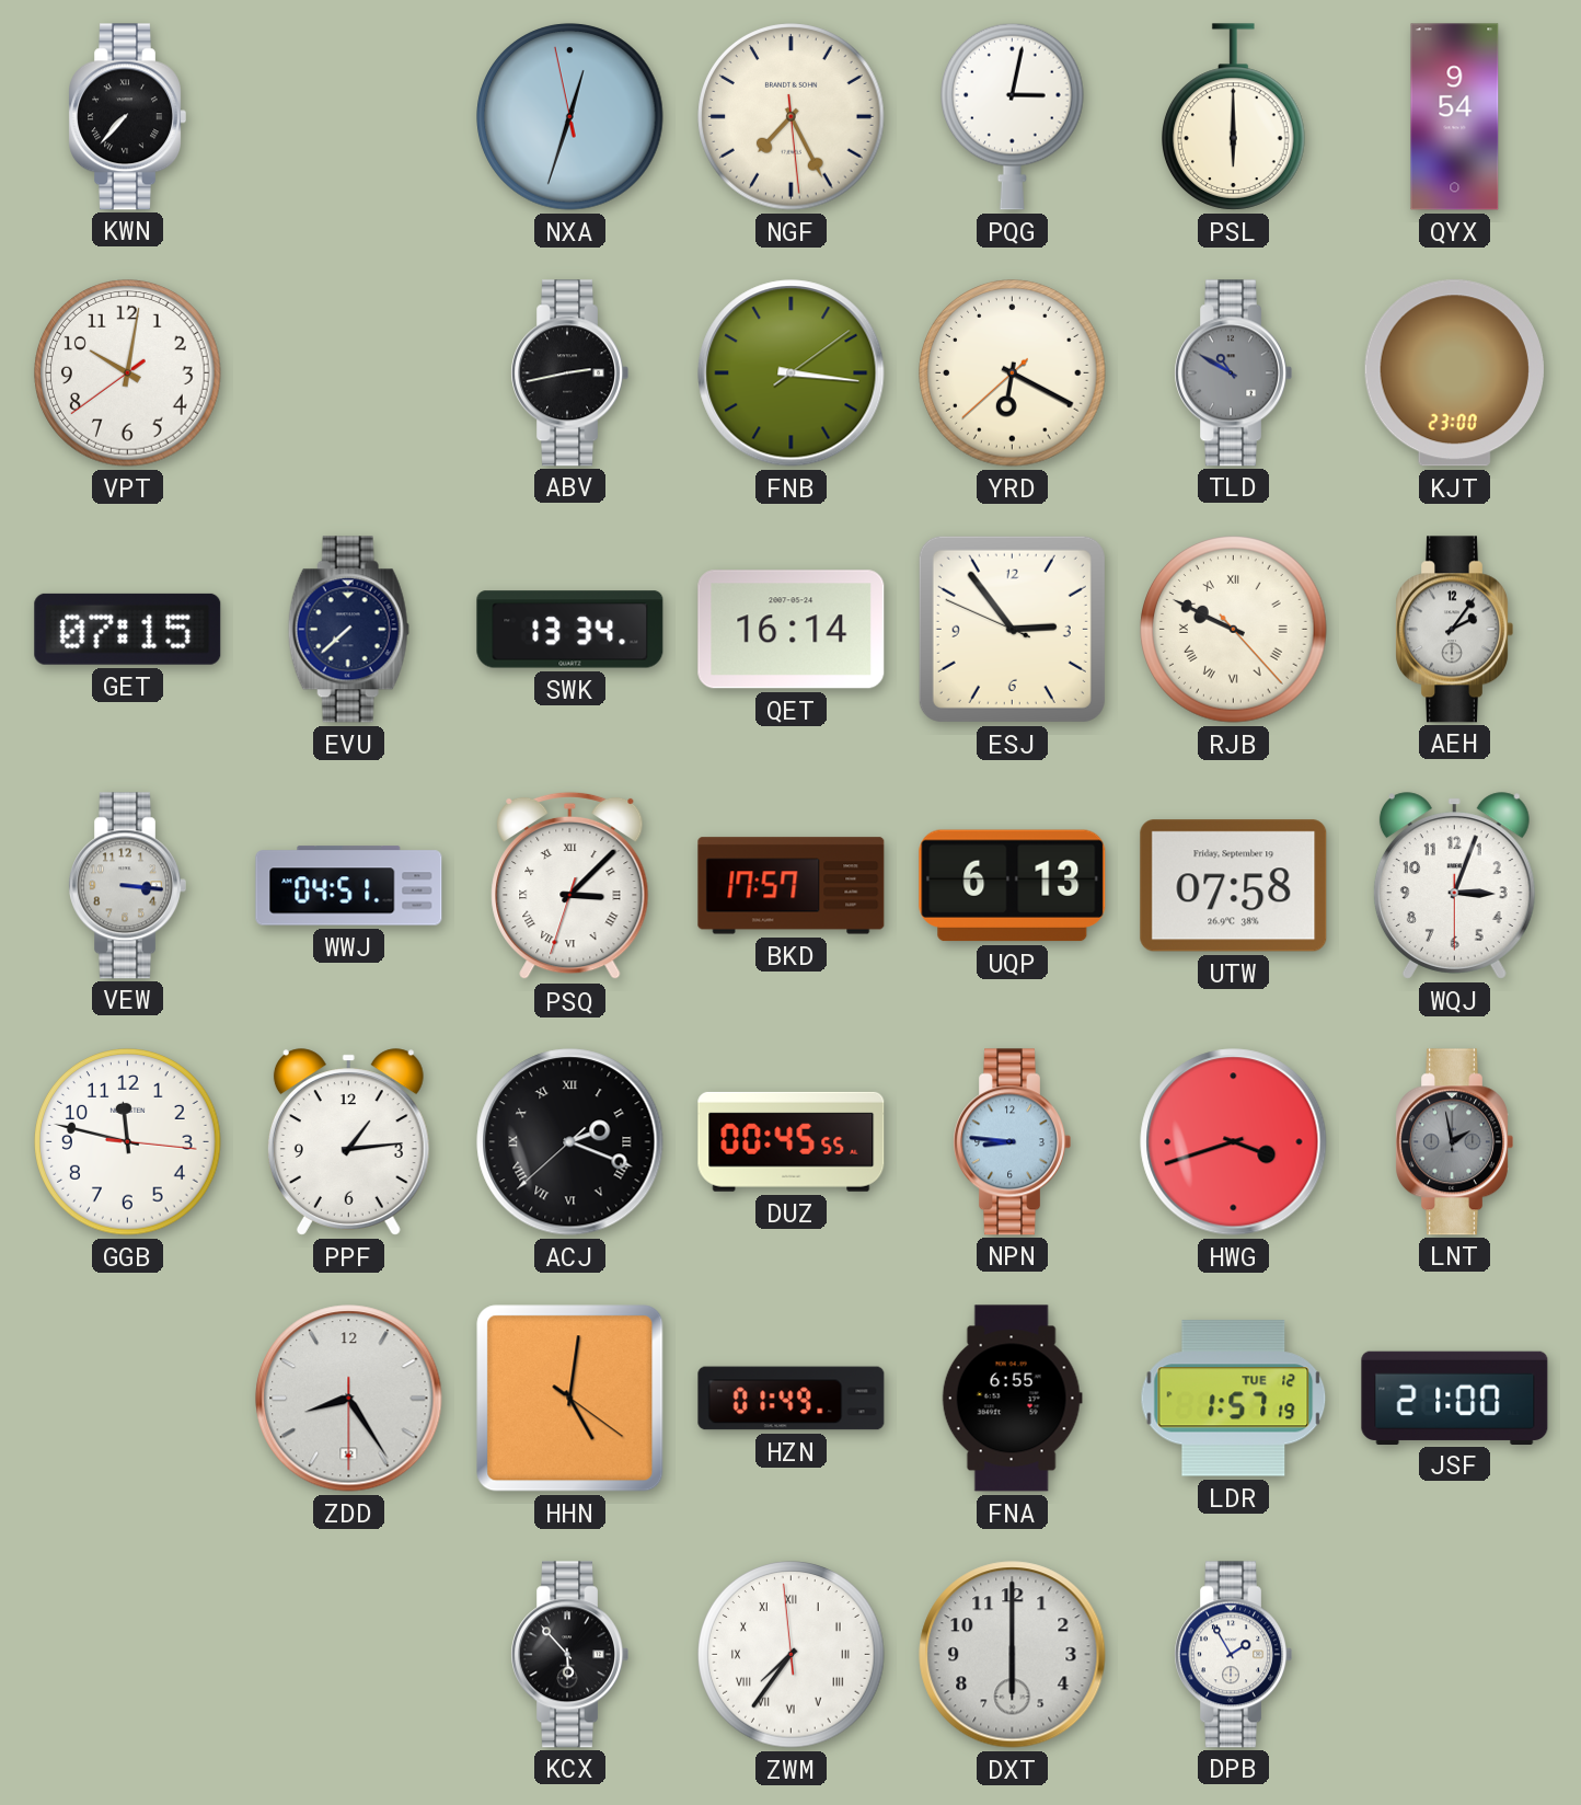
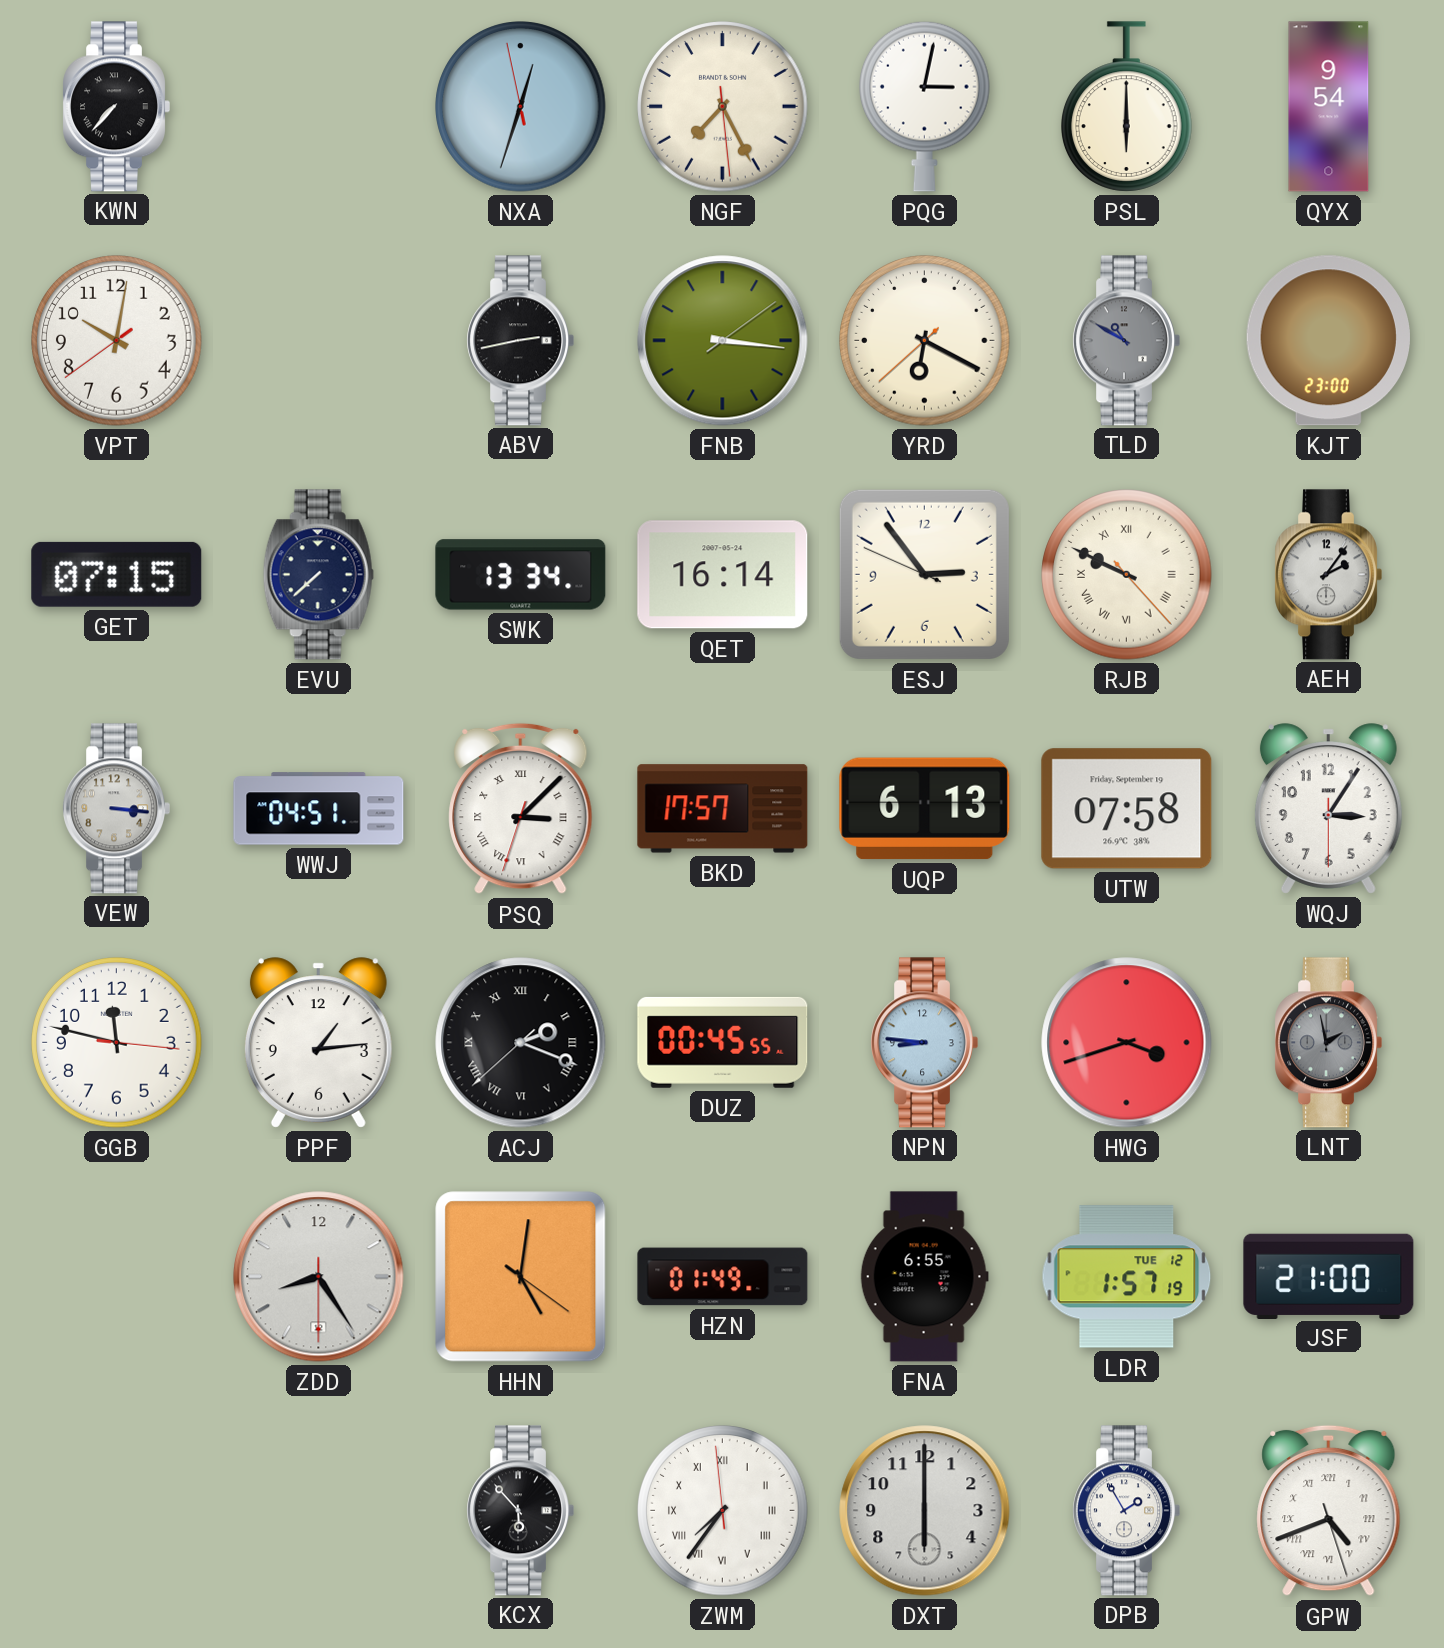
WQJ: 3:03 -> 3:05 (1328, 809)
GPW: none -> 4:41 (1329, 1511)
